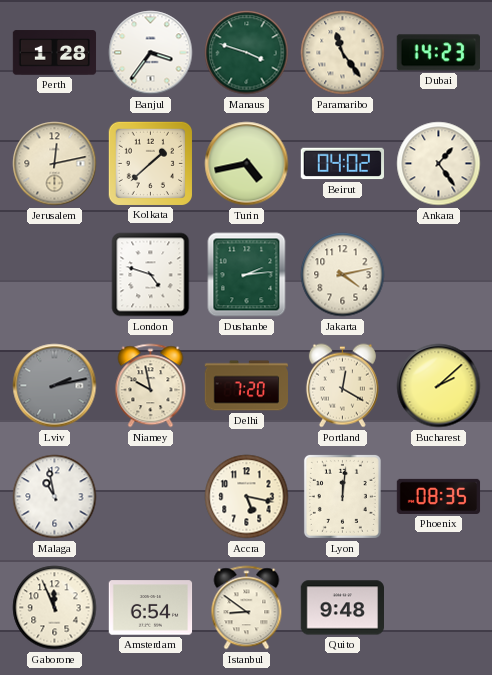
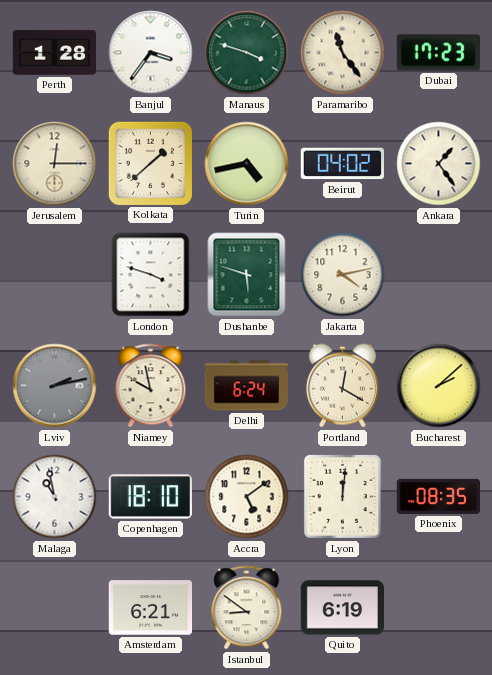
Dubai: 14:23 -> 17:23 (438, 53)
Jerusalem: 12:13 -> 12:15 (55, 164)
London: 4:48 -> 3:48 (151, 275)
Dushanbe: 2:14 -> 5:48 (247, 275)
Delhi: 7:20 -> 6:24 (246, 386)
Copenhagen: none -> 18:10 (150, 497)
Accra: 5:17 -> 5:09 (247, 497)
Gaborone: 11:56 -> none (55, 608)
Amsterdam: 6:54 -> 6:21 (151, 608)
Quito: 9:48 -> 6:19 (343, 608)
